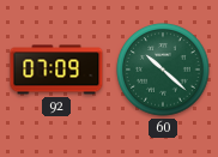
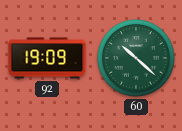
92: 07:09 -> 19:09 (47, 58)
